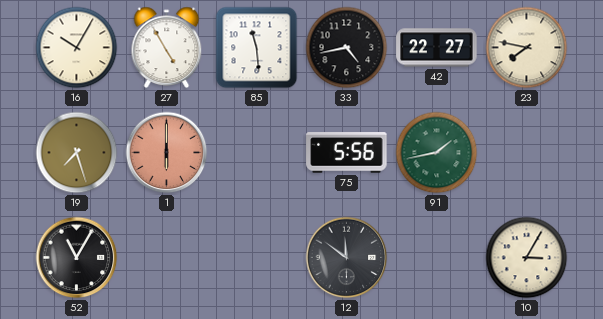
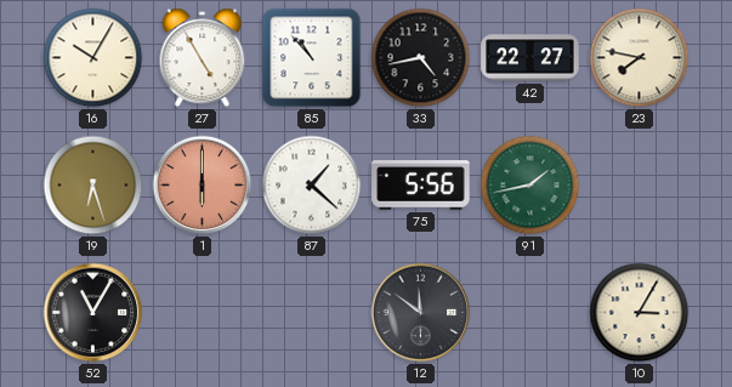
85: 11:29 -> 10:53 (312, 58)
19: 7:27 -> 6:27 (93, 186)
87: none -> 1:22 (312, 186)
